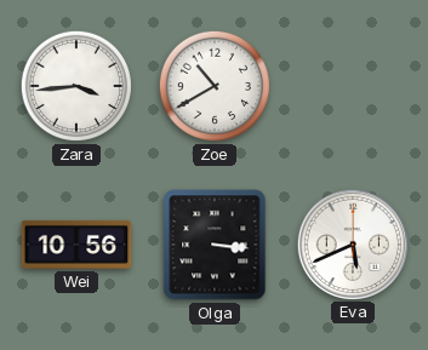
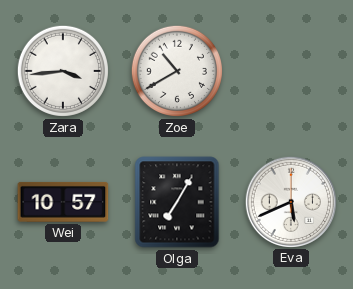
Wei: 10:56 -> 10:57 (63, 202)
Olga: 3:16 -> 7:05 (177, 202)
